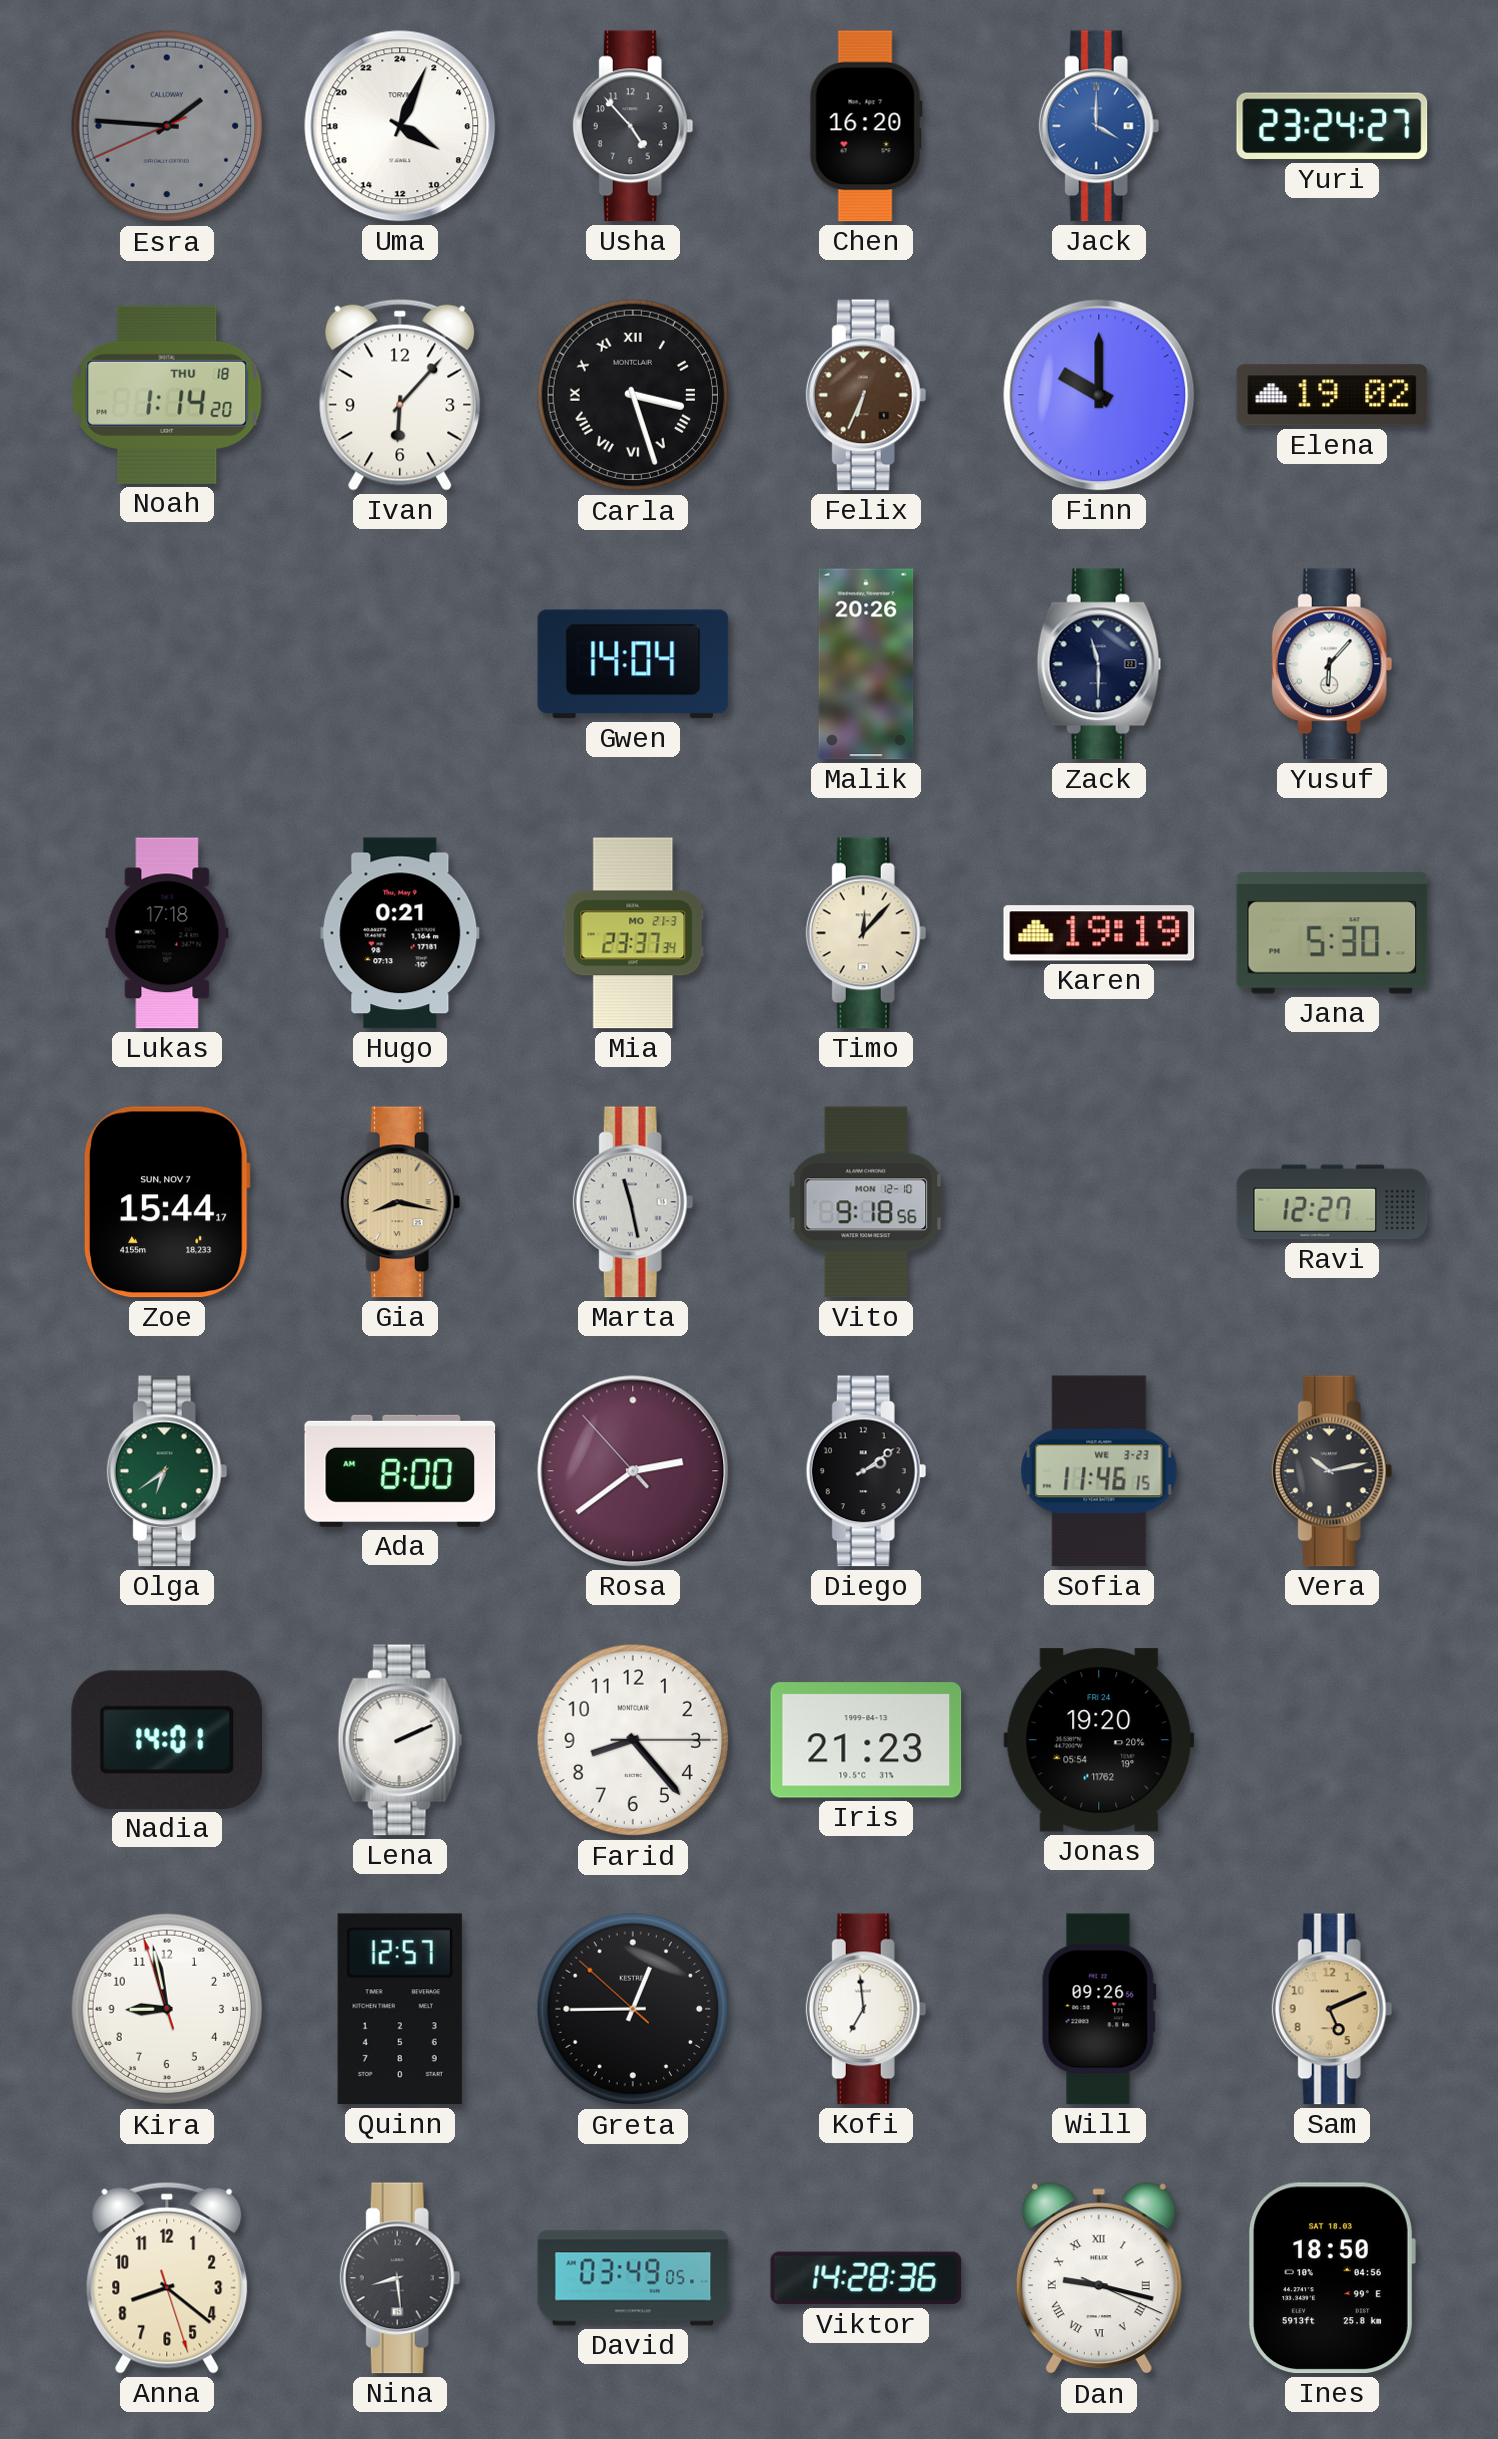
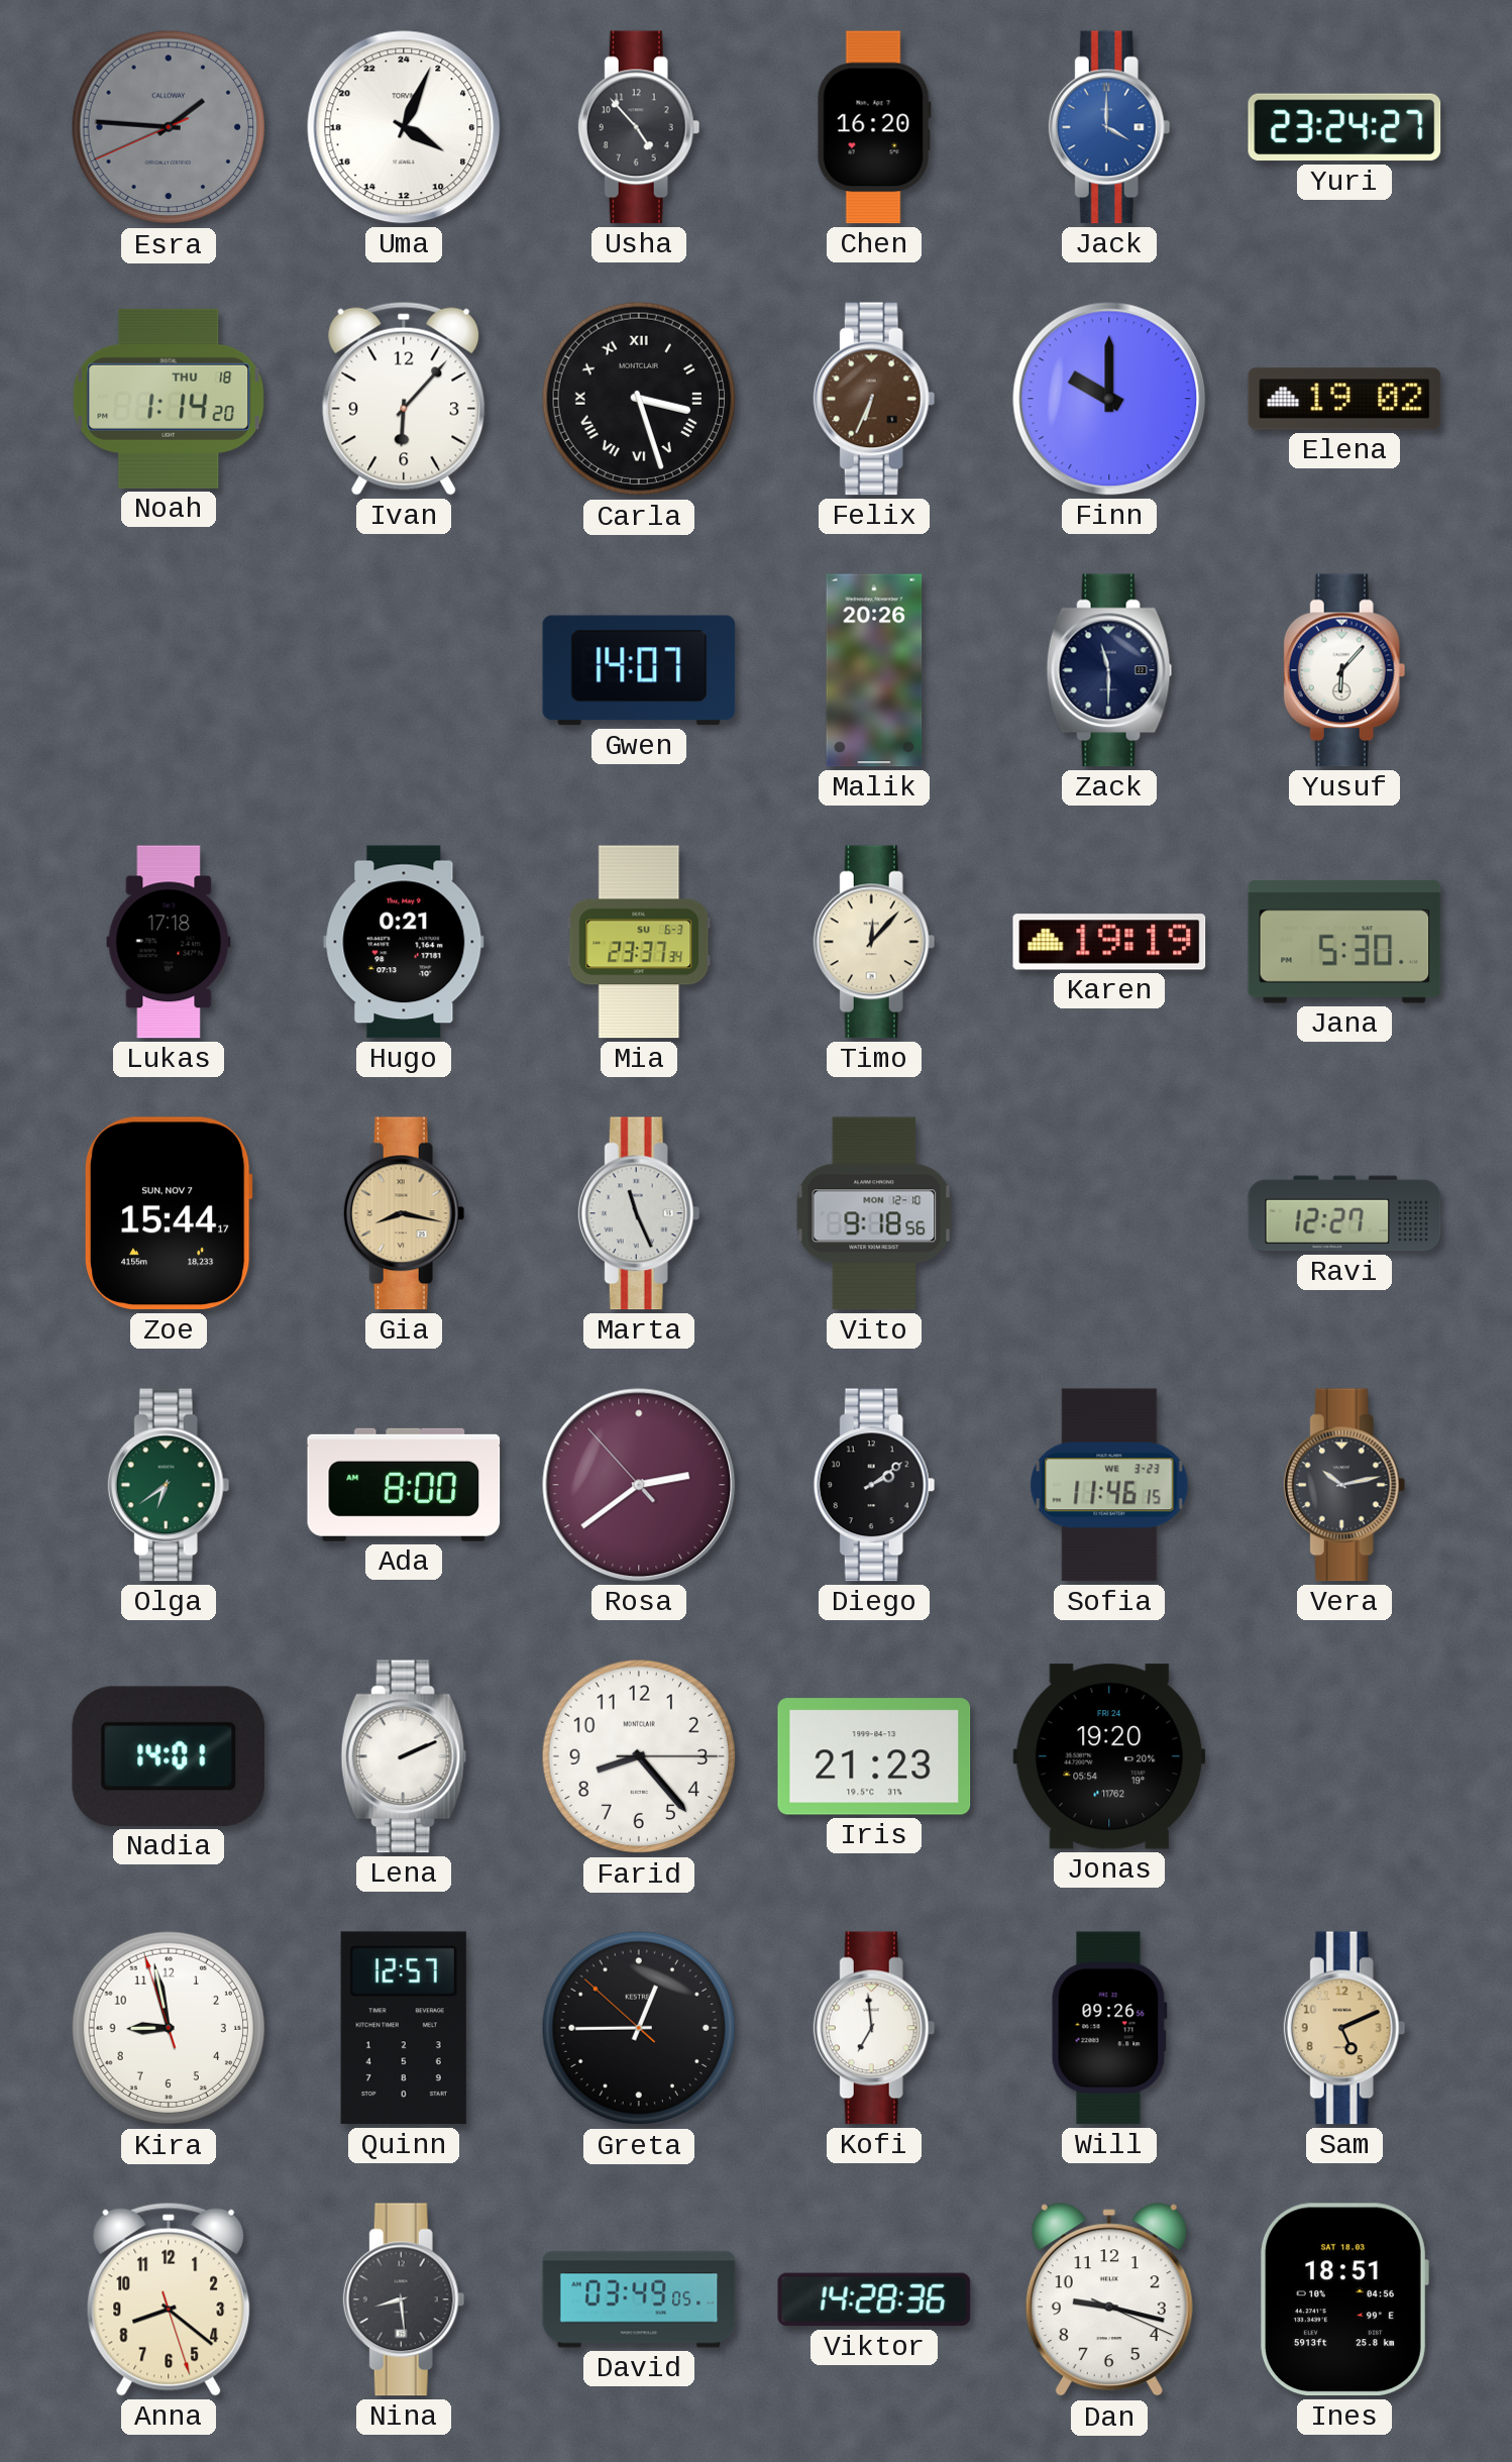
Gwen: 14:04 -> 14:07 (639, 670)
Mia date: MO 21-3 -> SU 6-3 (639, 942)
Marta: 11:28 -> 11:26 (639, 1213)
Dan numerals: Roman -> Arabic (1109, 2300)
Ines: 18:50 -> 18:51 (1344, 2299)
